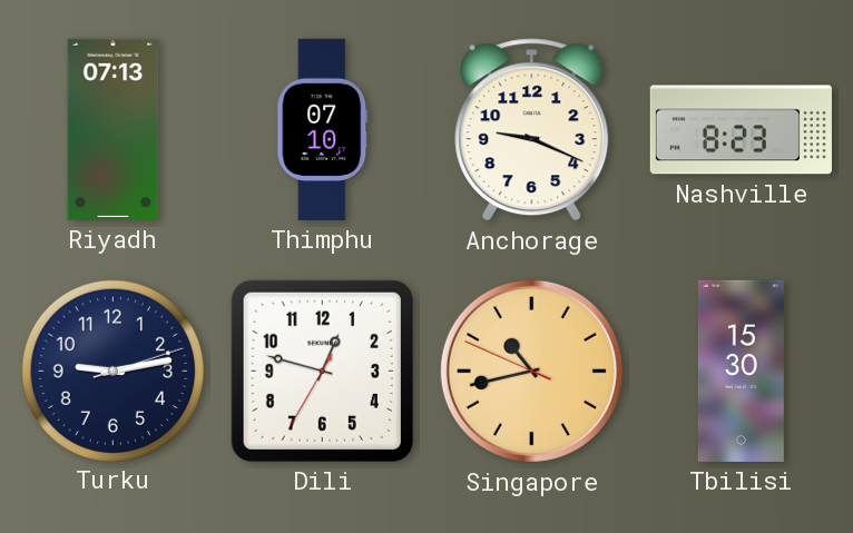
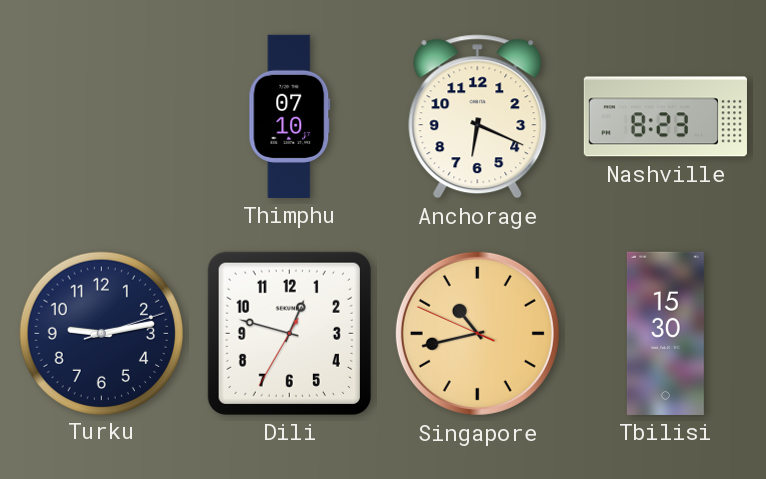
Riyadh: 07:13 -> none (114, 129)
Anchorage: 9:19 -> 6:19 (478, 117)
